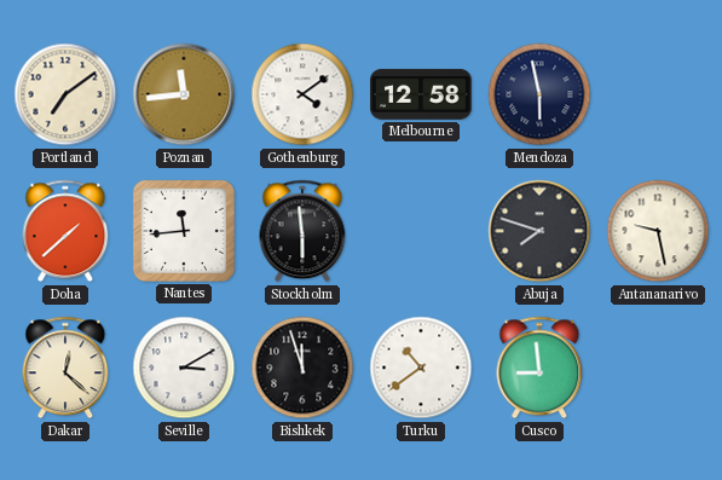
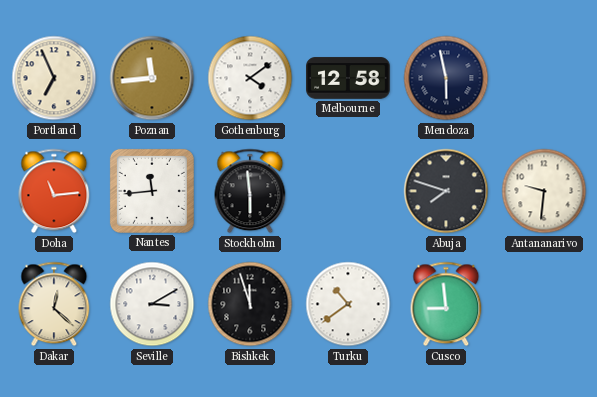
Portland: 7:09 -> 6:56 (54, 78)
Doha: 1:38 -> 11:14 (54, 191)
Antananarivo: 9:28 -> 9:31 (544, 191)
